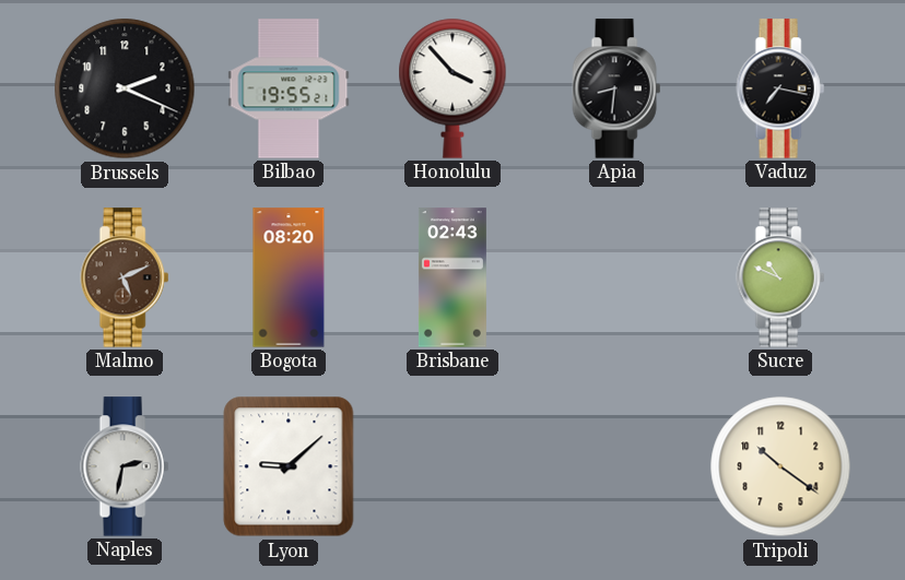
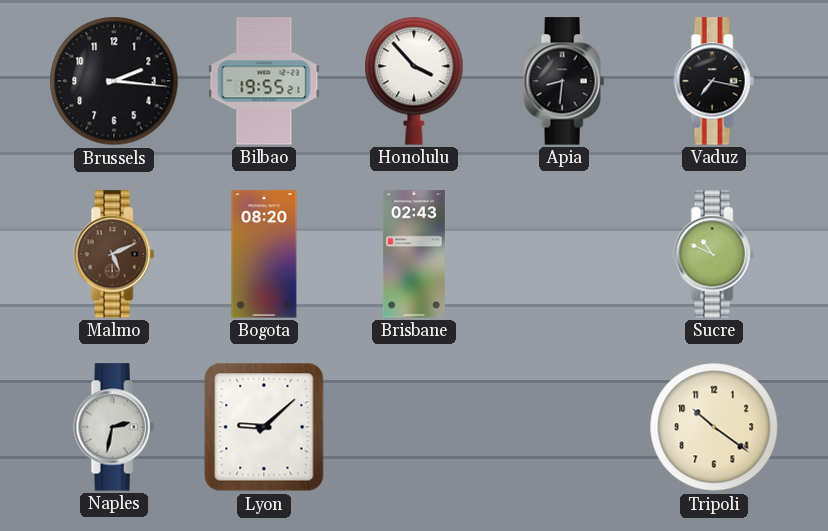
Brussels: 2:19 -> 2:16 (114, 81)
